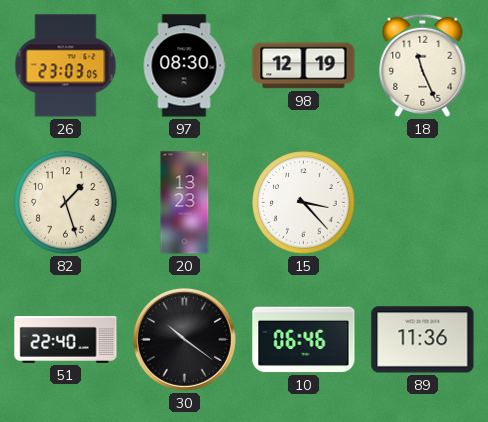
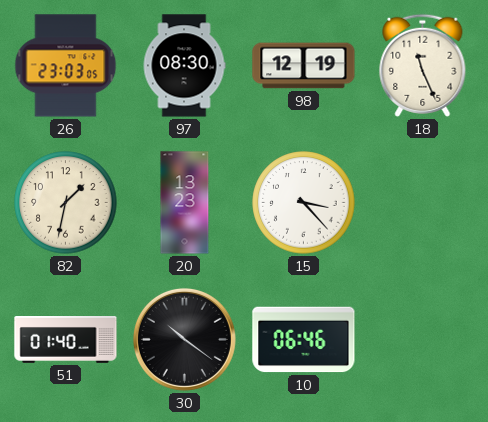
82: 1:27 -> 1:32 (66, 203)
51: 22:40 -> 01:40 (66, 340)
89: 11:36 -> none (423, 340)
